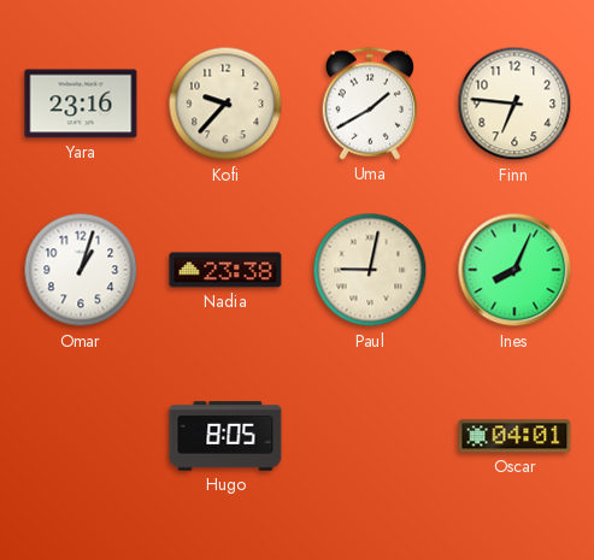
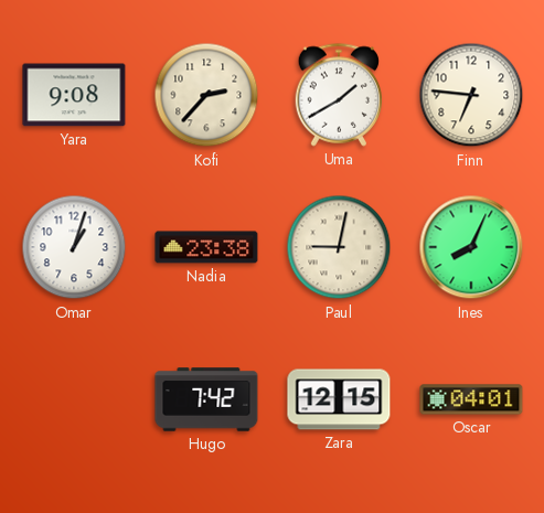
Yara: 23:16 -> 9:08 (74, 95)
Kofi: 9:37 -> 2:37 (206, 95)
Hugo: 8:05 -> 7:42 (206, 399)
Zara: none -> 12:15 (339, 399)
